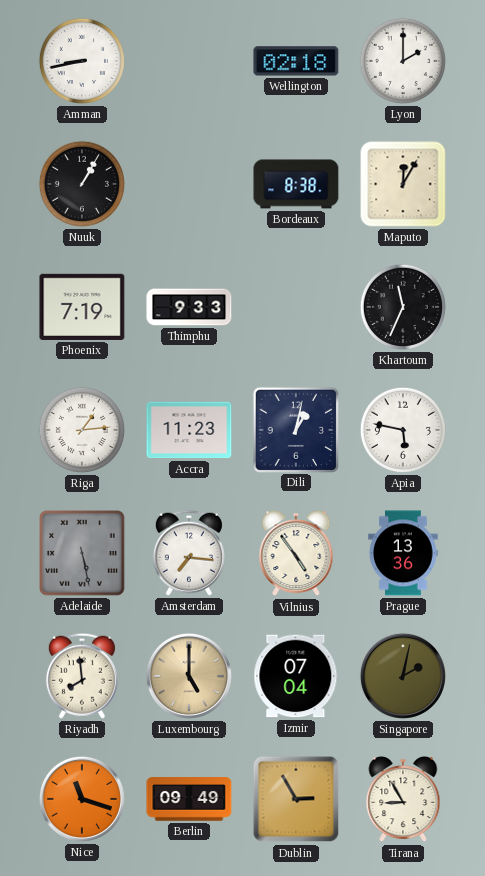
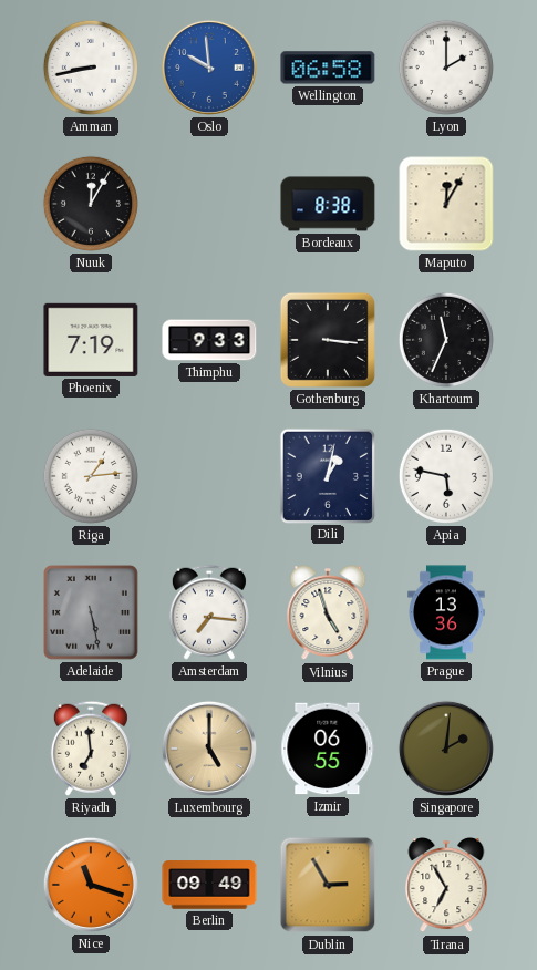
Oslo: none -> 9:59 (209, 68)
Wellington: 02:18 -> 06:58 (328, 68)
Nuuk: 1:05 -> 12:05 (91, 204)
Gothenburg: none -> 3:16 (328, 340)
Accra: 11:23 -> none (189, 430)
Vilnius: 4:54 -> 4:57 (328, 613)
Riyadh: 7:59 -> 6:59 (91, 749)
Izmir: 07:04 -> 06:55 (328, 749)
Singapore: 2:02 -> 2:01 (446, 749)
Tirana: 8:55 -> 6:55 (446, 886)
